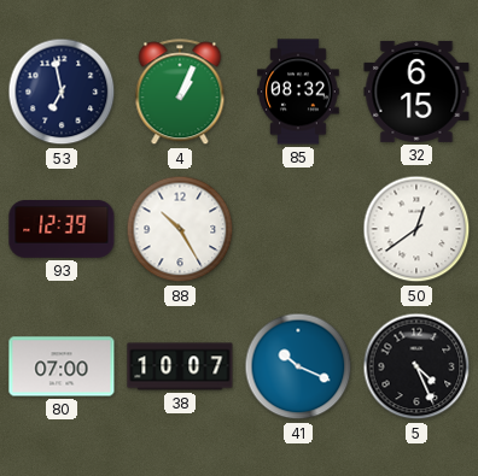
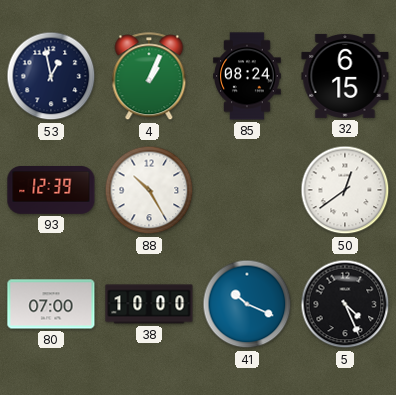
53: 6:58 -> 12:58 (51, 76)
85: 08:32 -> 08:24 (247, 76)
38: 10:07 -> 10:00 (149, 304)
